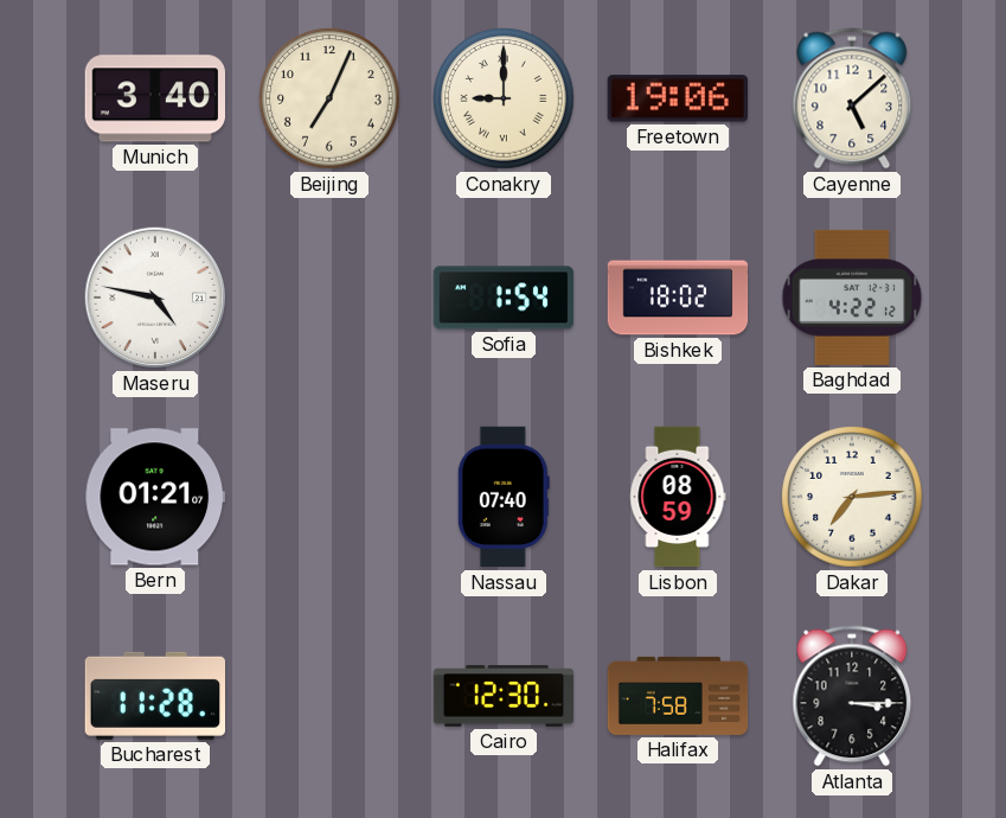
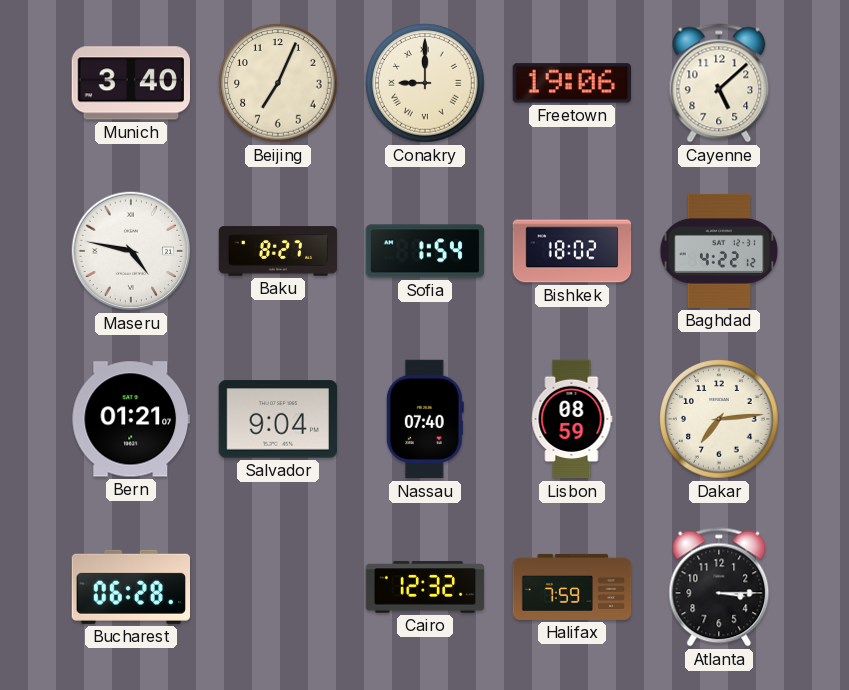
Baku: none -> 8:27 (278, 251)
Salvador: none -> 9:04 (277, 419)
Bucharest: 11:28 -> 06:28 (130, 587)
Cairo: 12:30 -> 12:32 (425, 587)
Halifax: 7:58 -> 7:59 (572, 587)
